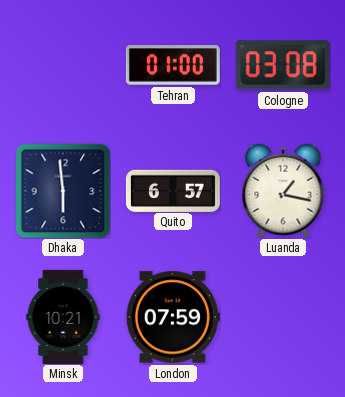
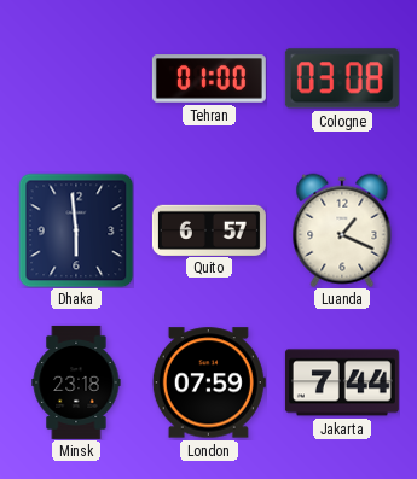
Luanda: 1:17 -> 1:19 (342, 230)
Minsk: 10:21 -> 23:18 (76, 382)
Jakarta: none -> 7:44 (342, 382)
